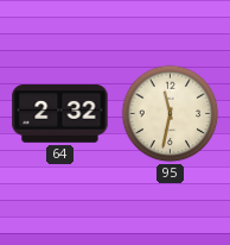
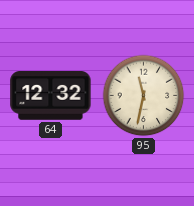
64: 2:32 -> 12:32 (51, 96)
